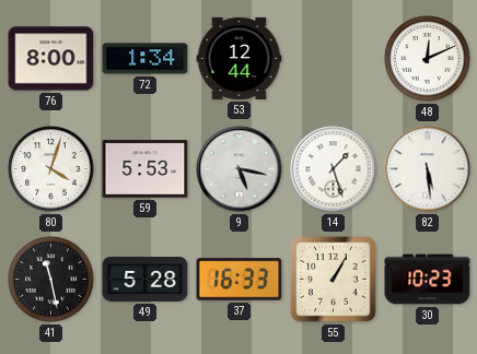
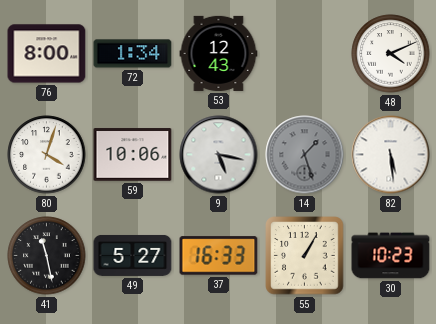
53: 12:44 -> 12:43 (219, 53)
48: 12:11 -> 4:11 (391, 54)
59: 5:53 -> 10:06 (133, 155)
14 dial: white -> grey (305, 155)
49: 5:28 -> 5:27 (133, 255)
